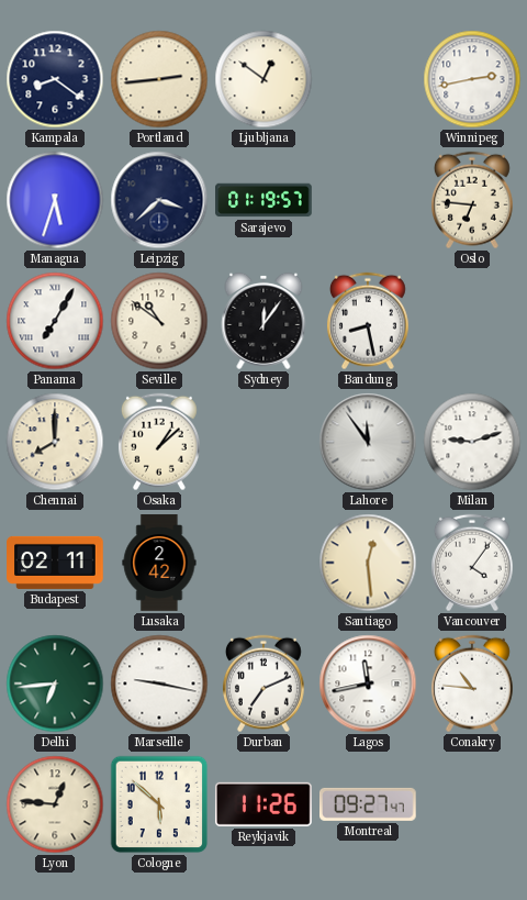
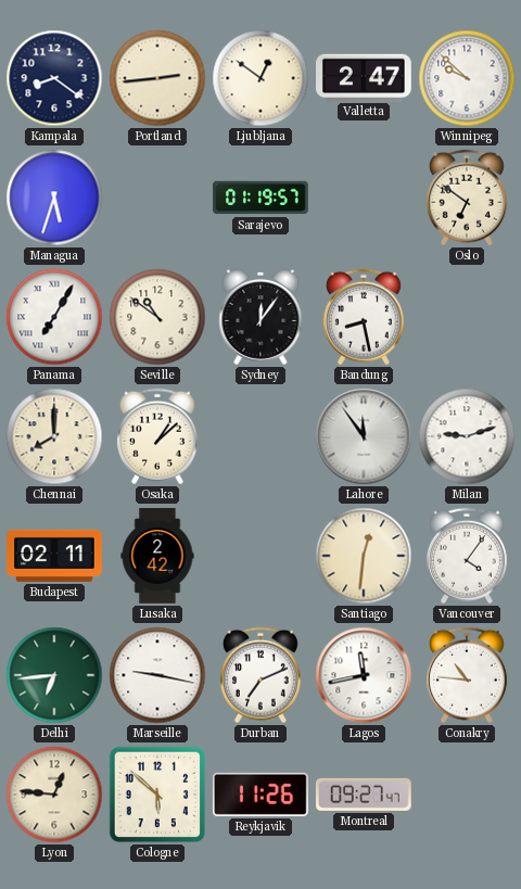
Valletta: none -> 2:47 (365, 77)
Winnipeg: 2:43 -> 9:52 (467, 78)
Leipzig: 3:38 -> none (159, 200)
Oslo: 6:46 -> 6:51 (467, 198)
Santiago: 12:29 -> 12:31 (364, 556)
